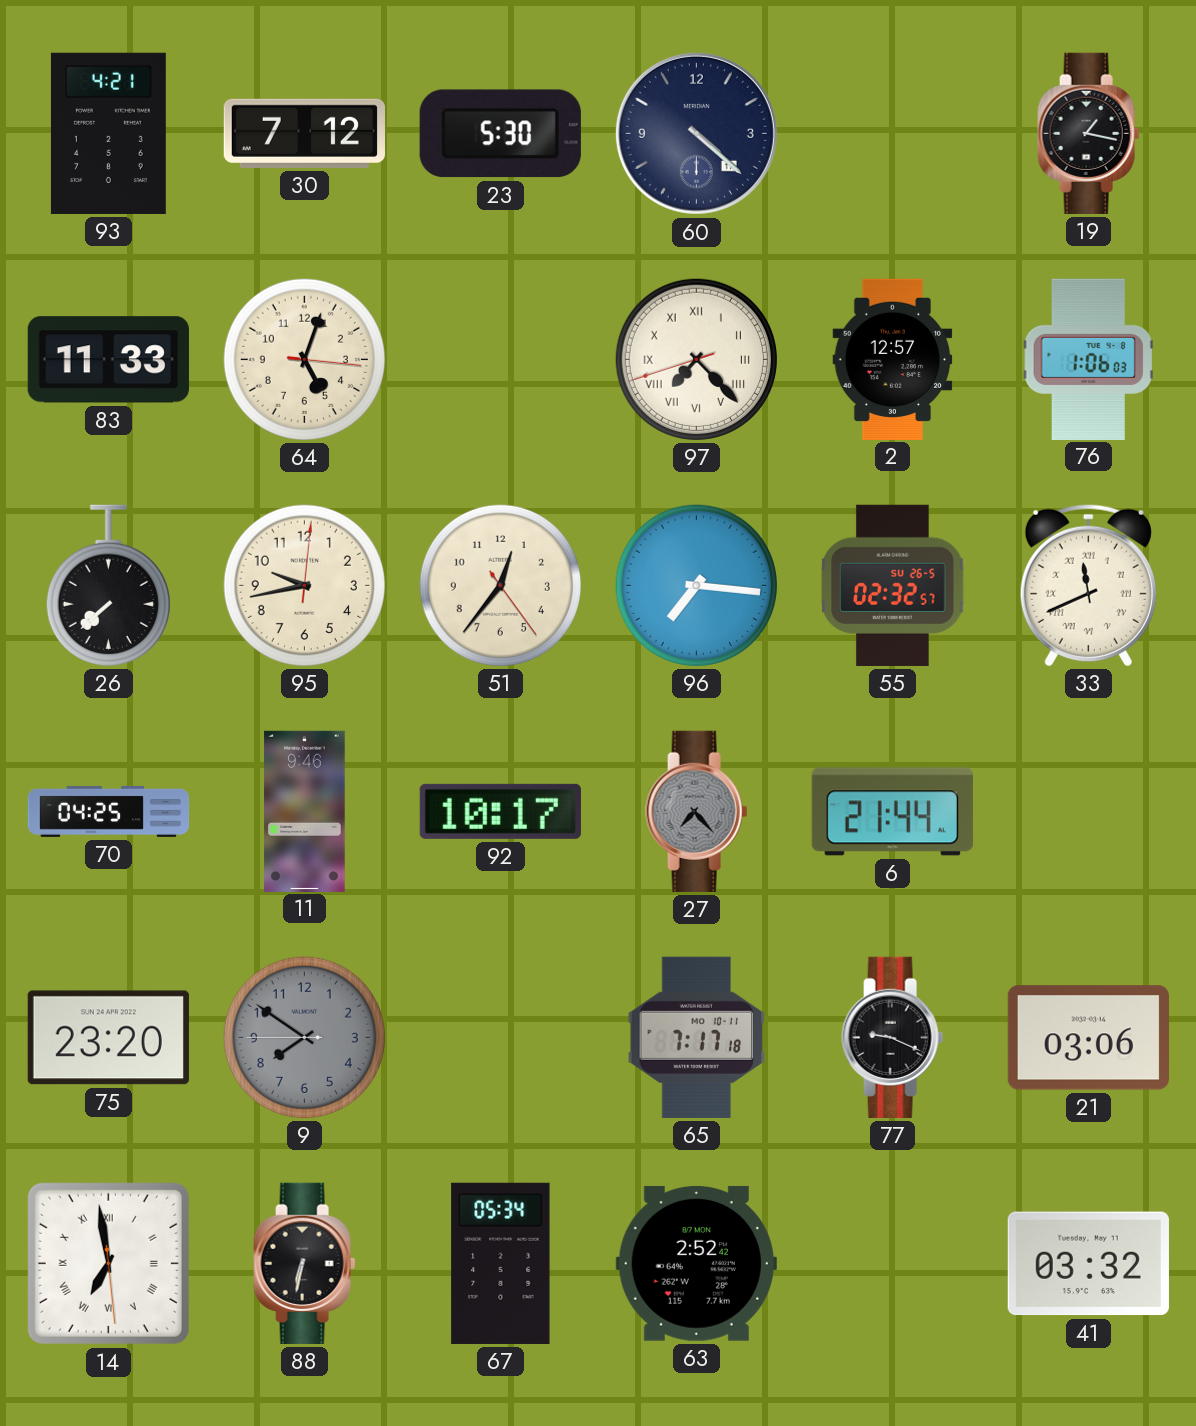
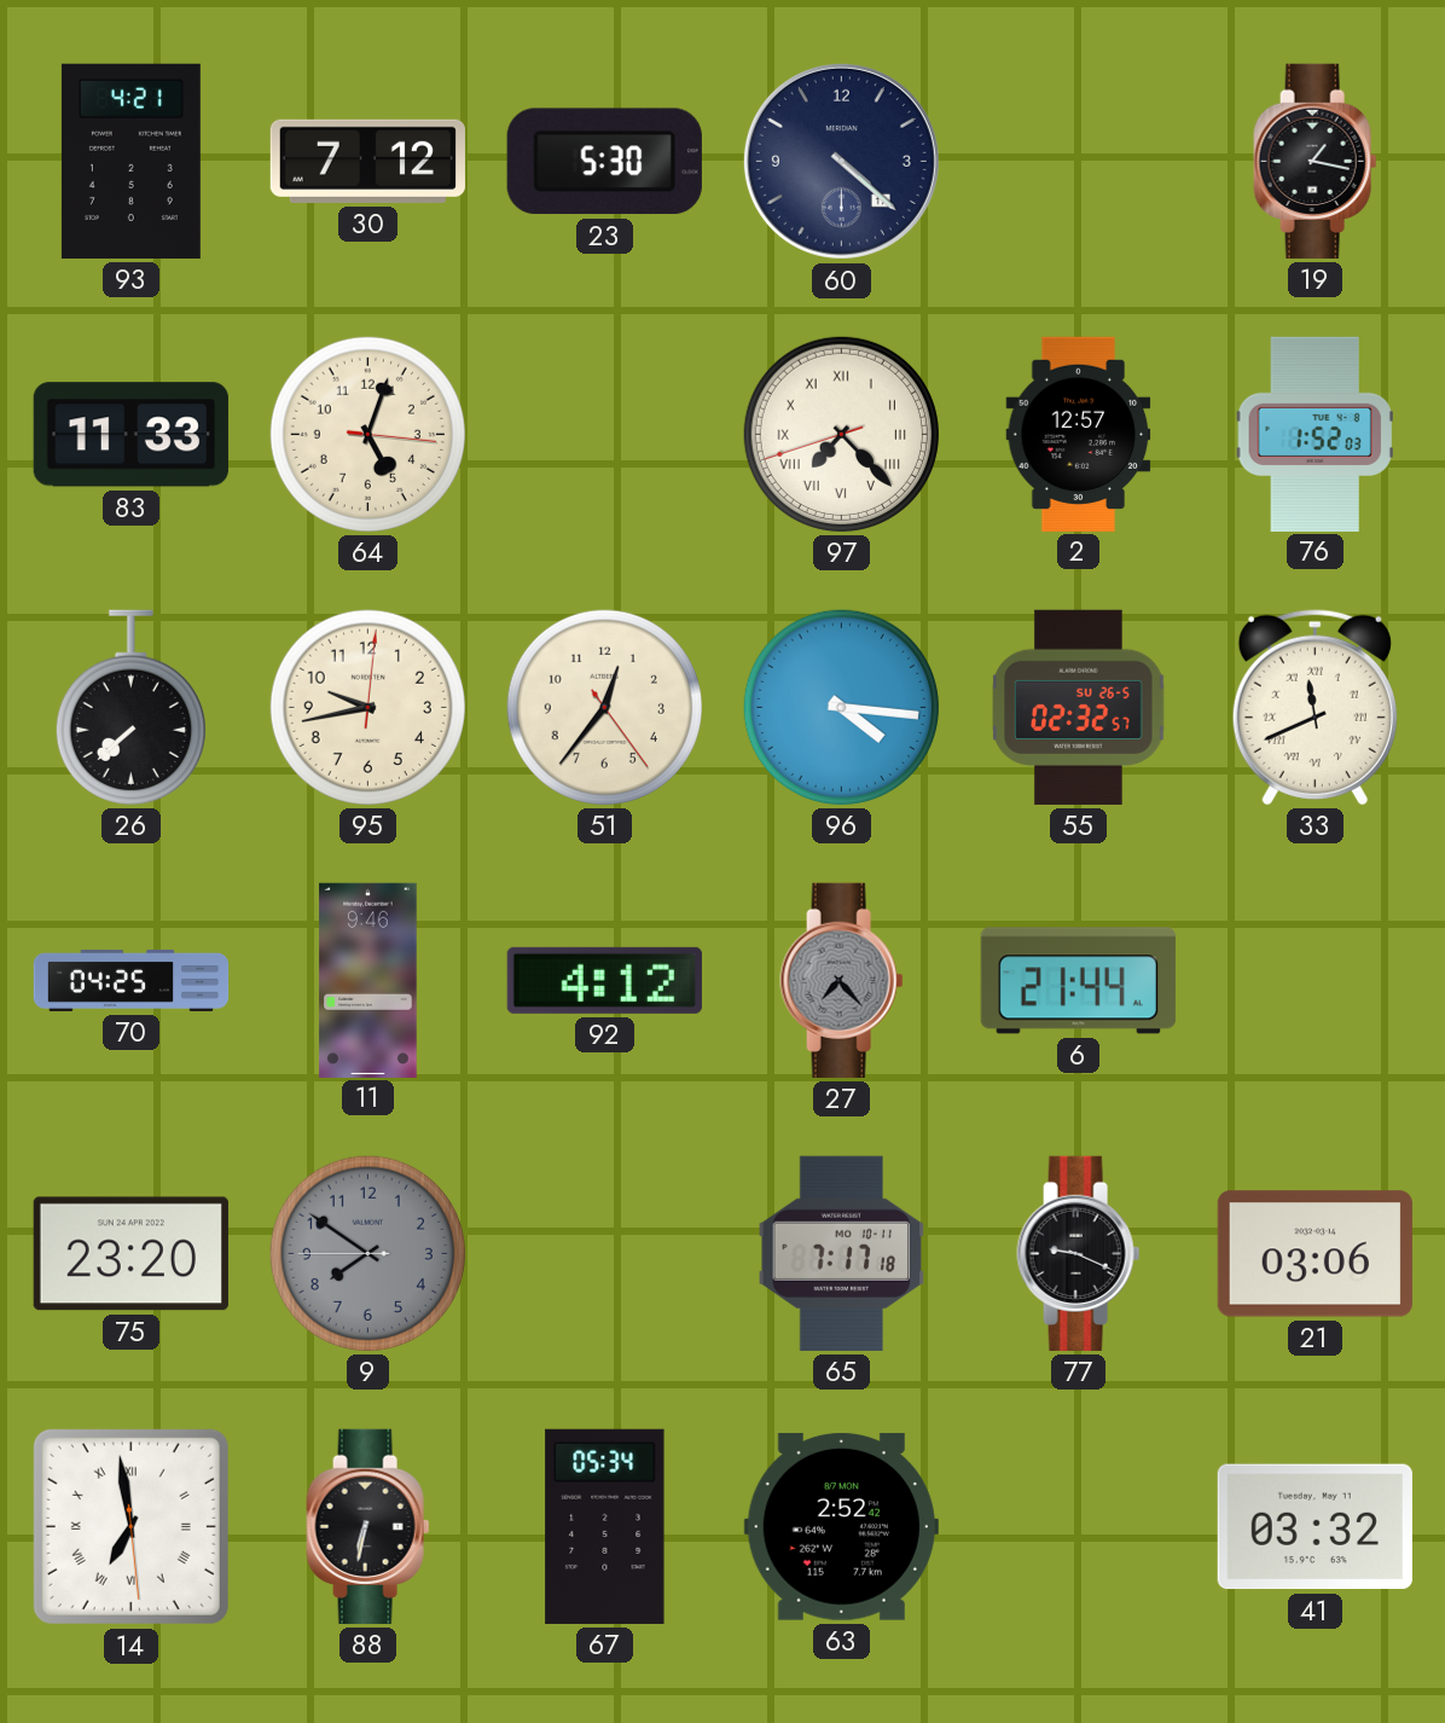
76: 1:06 -> 1:52 (1315, 434)
96: 7:16 -> 4:16 (841, 707)
92: 10:17 -> 4:12 (604, 980)
